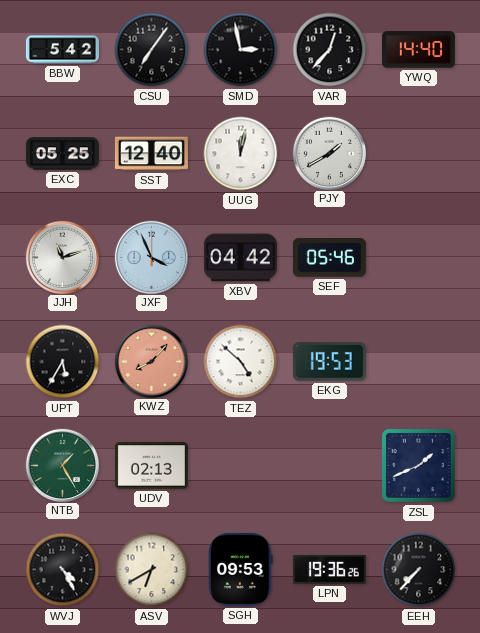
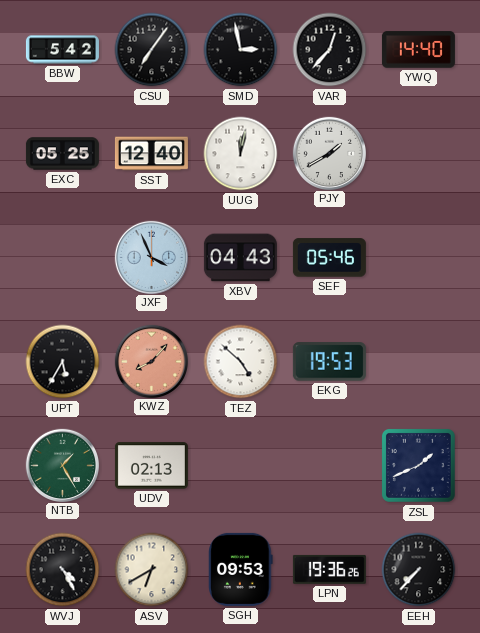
JJH: 11:12 -> none (62, 257)
XBV: 04:42 -> 04:43 (240, 258)
